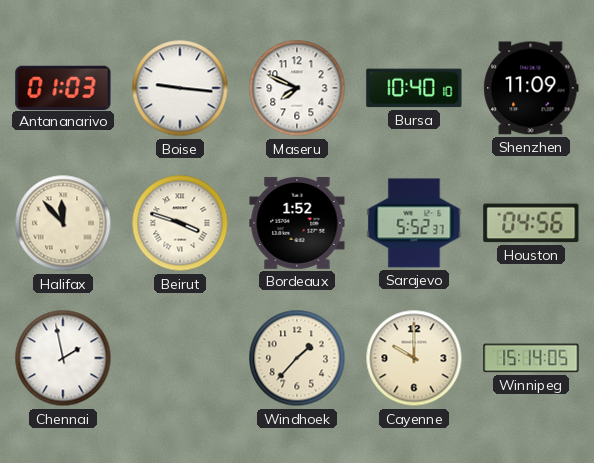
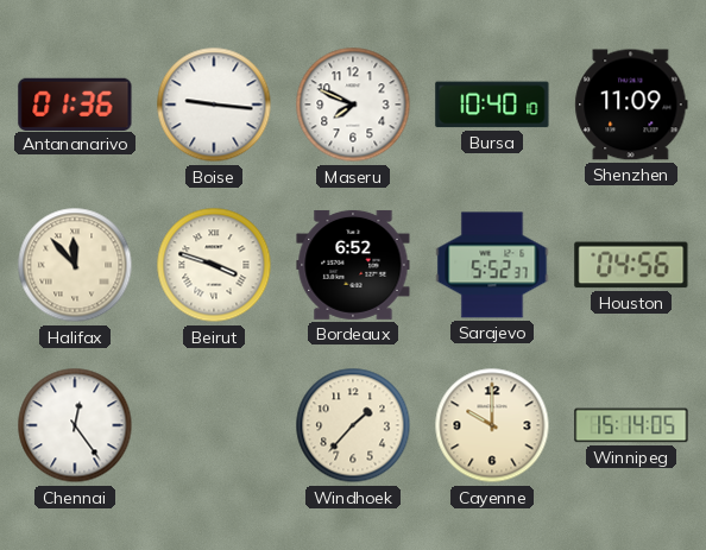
Antananarivo: 01:03 -> 01:36 (75, 103)
Bordeaux: 1:52 -> 6:52 (353, 265)
Chennai: 1:58 -> 12:24 (75, 425)
